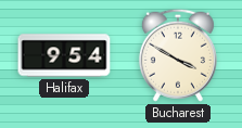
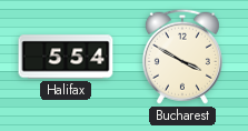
Halifax: 9:54 -> 5:54 (66, 57)
